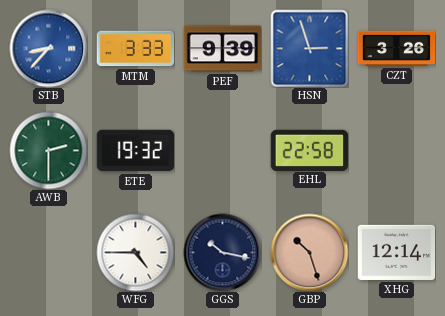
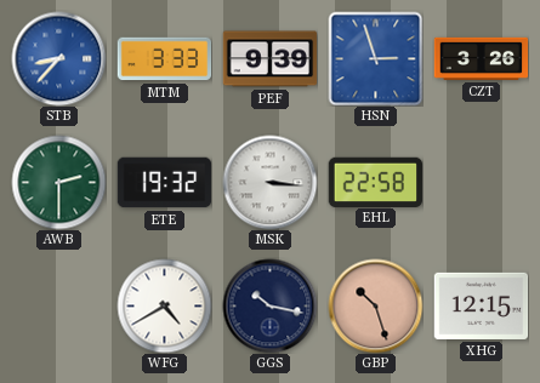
MSK: none -> 3:16 (269, 182)
WFG: 4:45 -> 4:40 (164, 305)
XHG: 12:14 -> 12:15 (481, 305)
